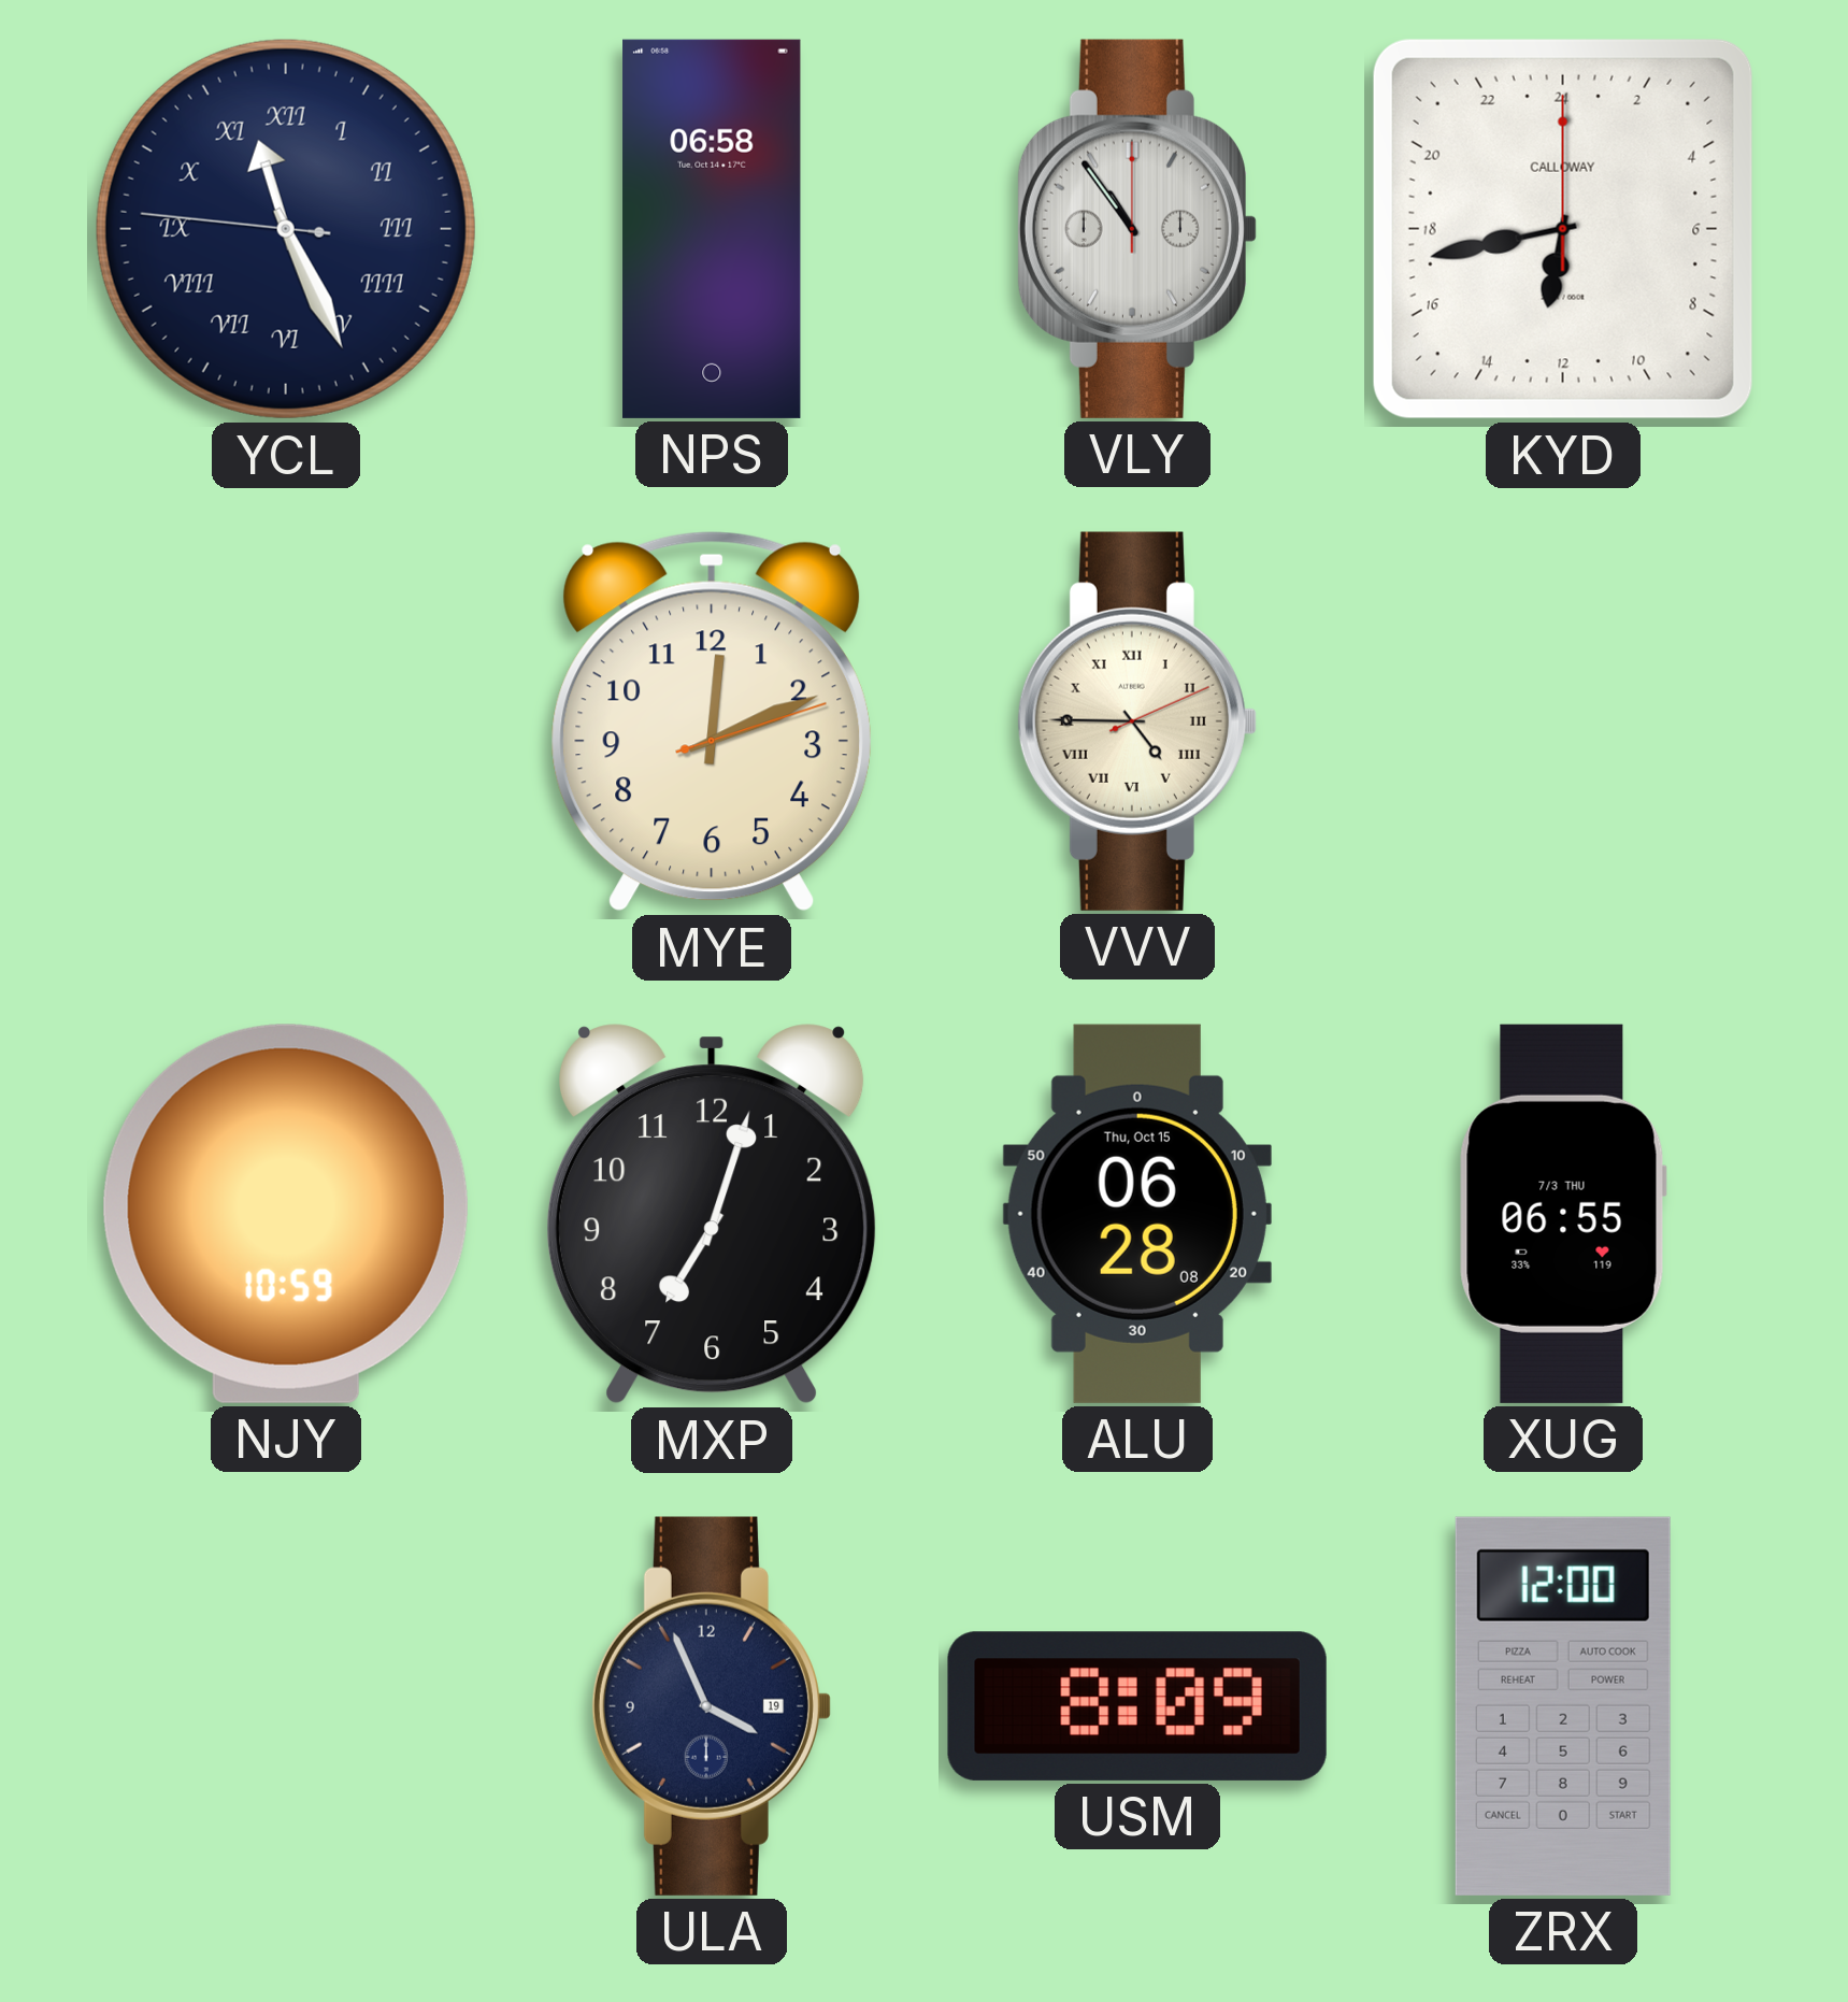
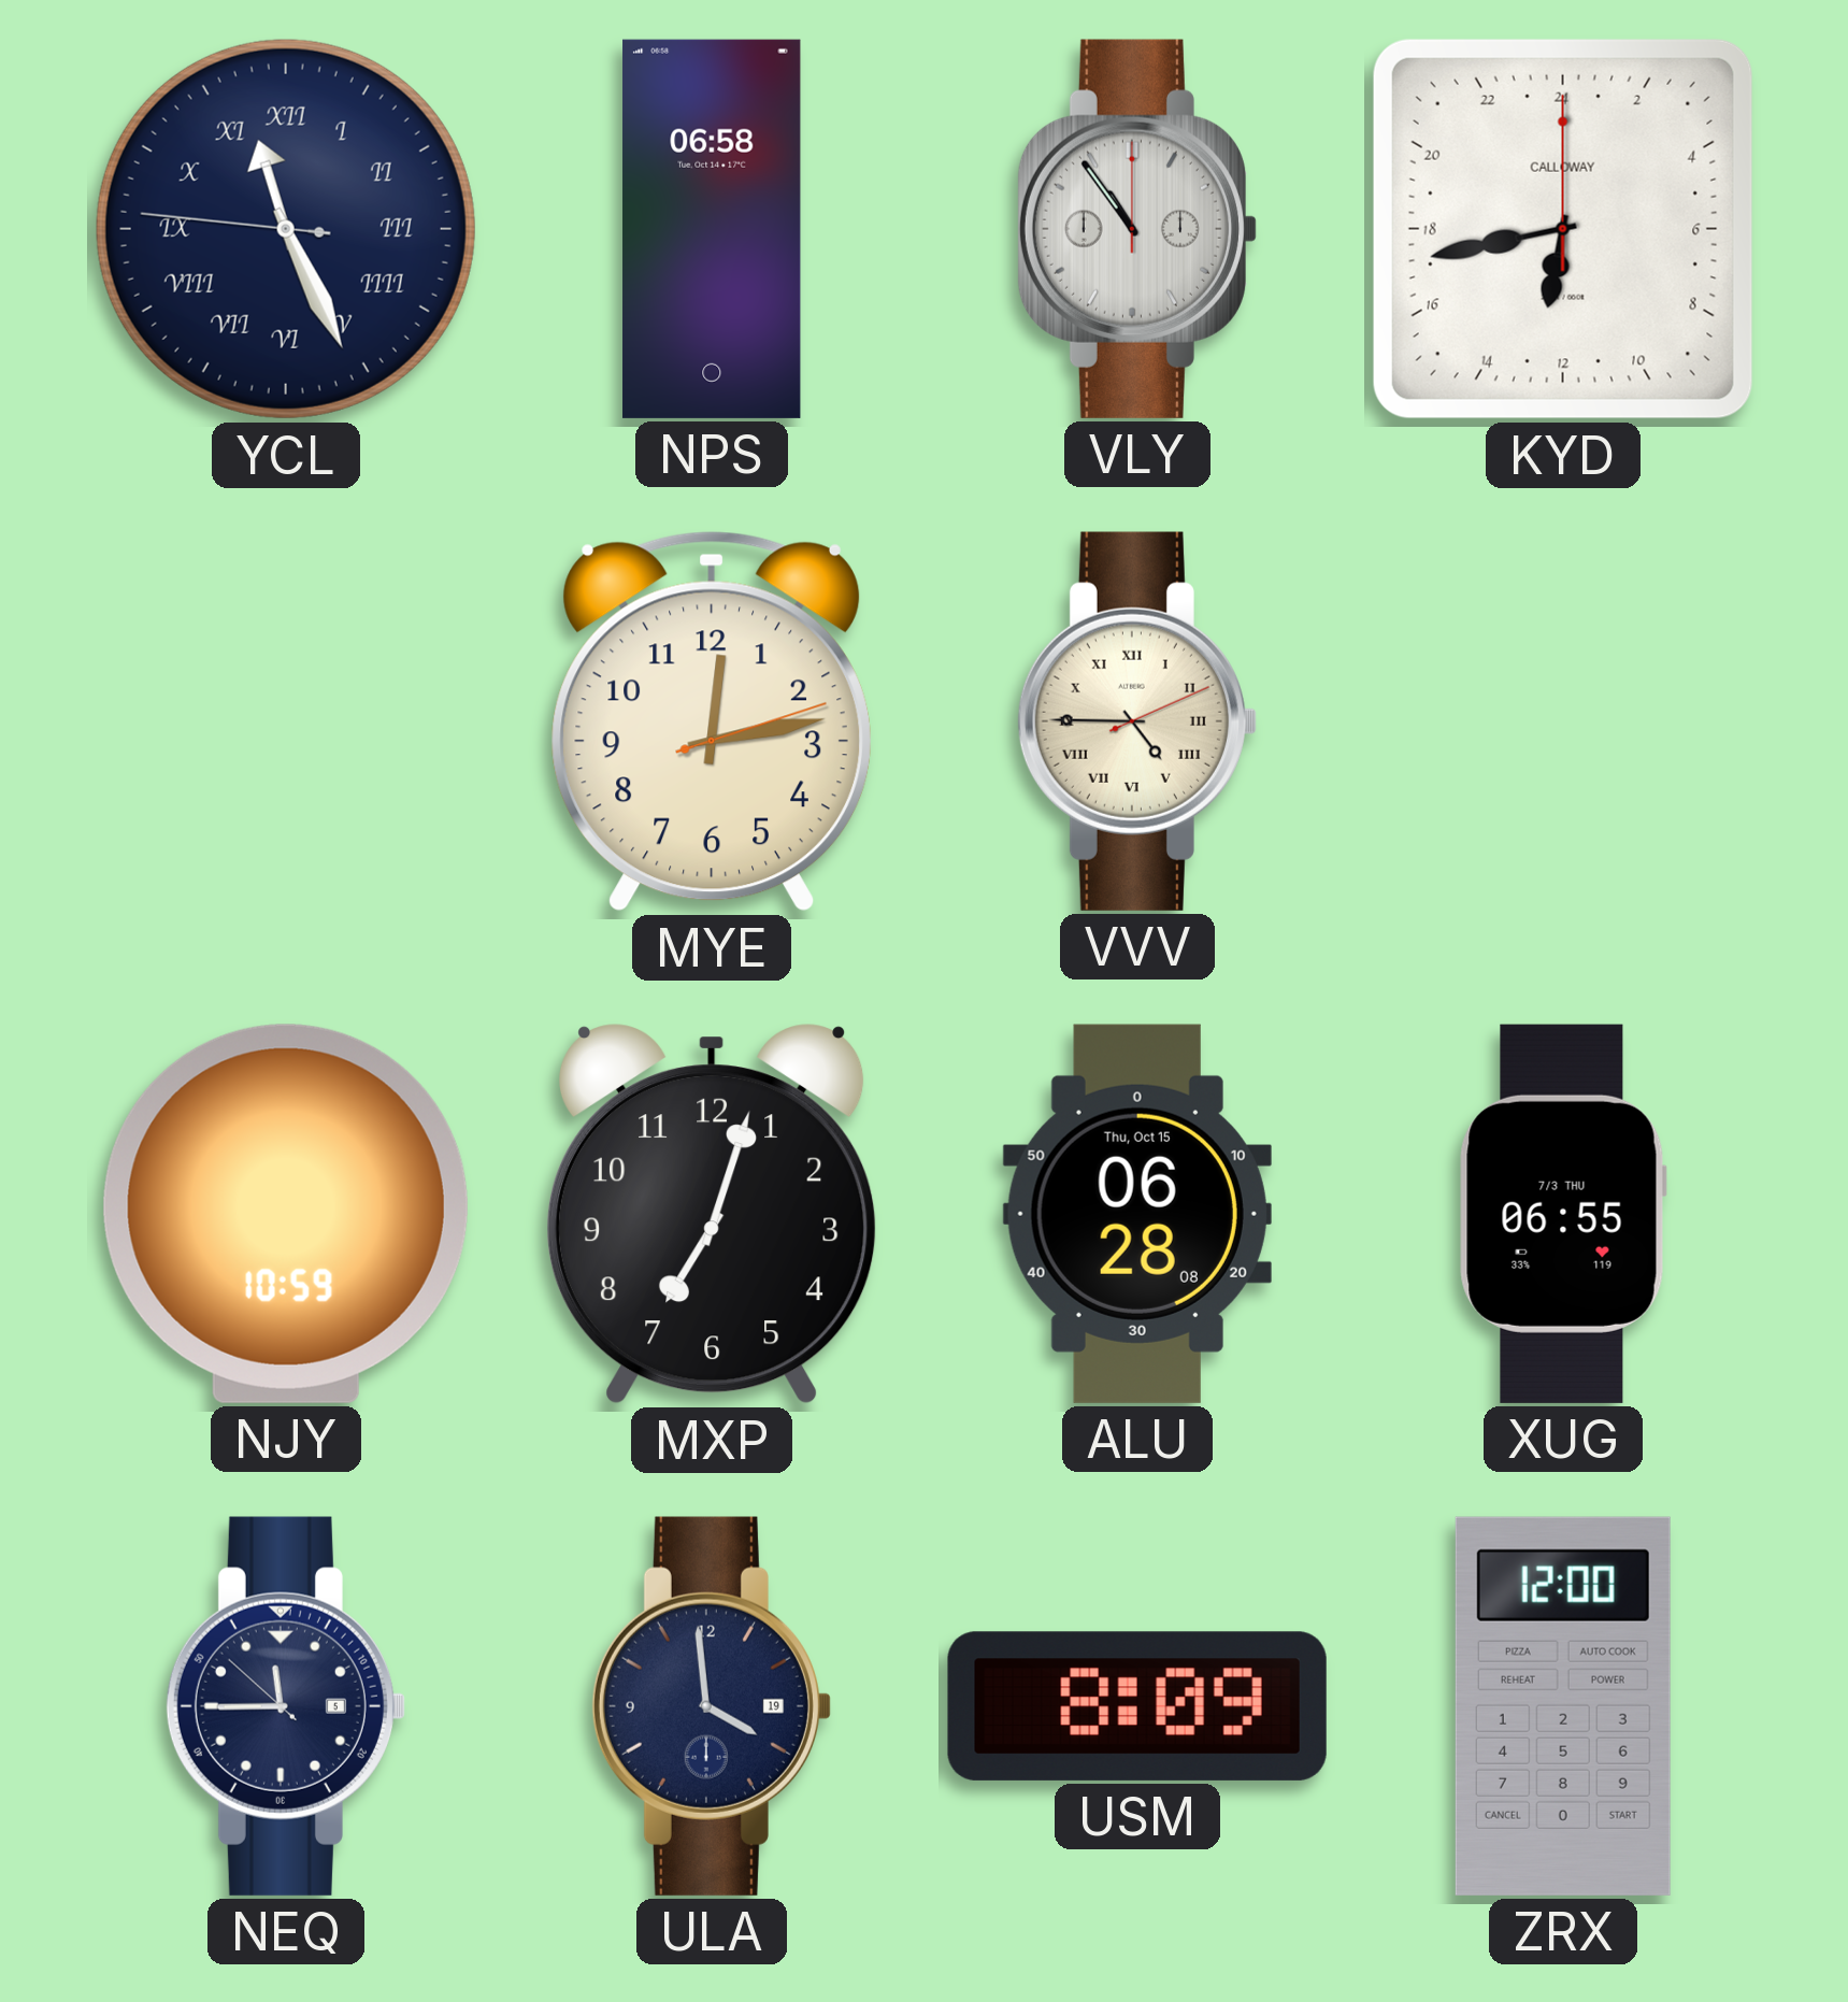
MYE: 12:11 -> 12:13 (712, 721)
NEQ: none -> 11:44 (286, 1706)
ULA: 3:56 -> 3:59 (712, 1706)
